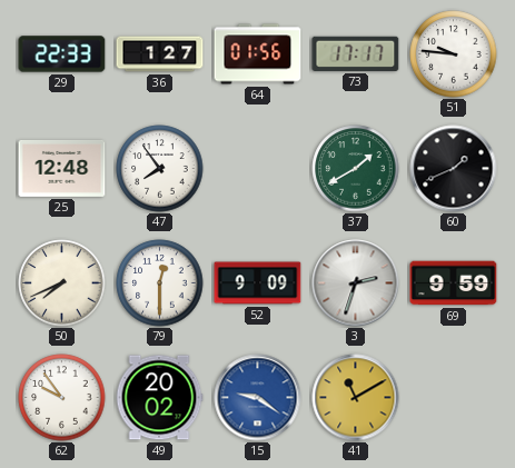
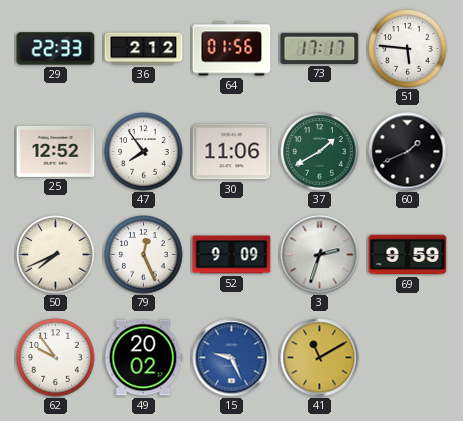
36: 1:27 -> 2:12 (144, 49)
51: 9:46 -> 5:46 (408, 49)
25: 12:48 -> 12:52 (56, 151)
30: none -> 11:06 (232, 152)
79: 12:30 -> 12:26 (144, 255)
15: 9:21 -> 9:26 (232, 358)
